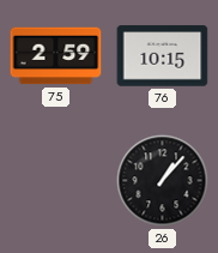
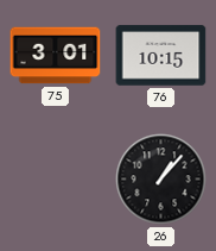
75: 2:59 -> 3:01 (56, 56)
